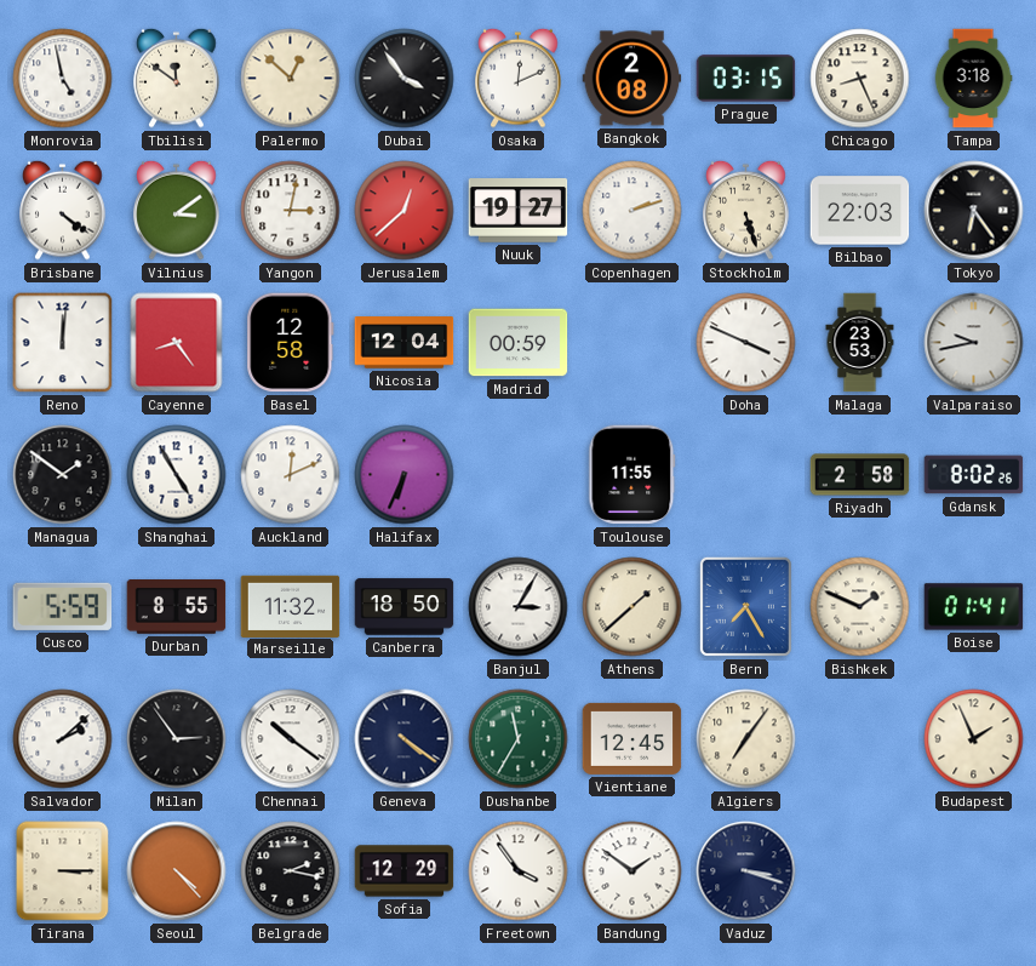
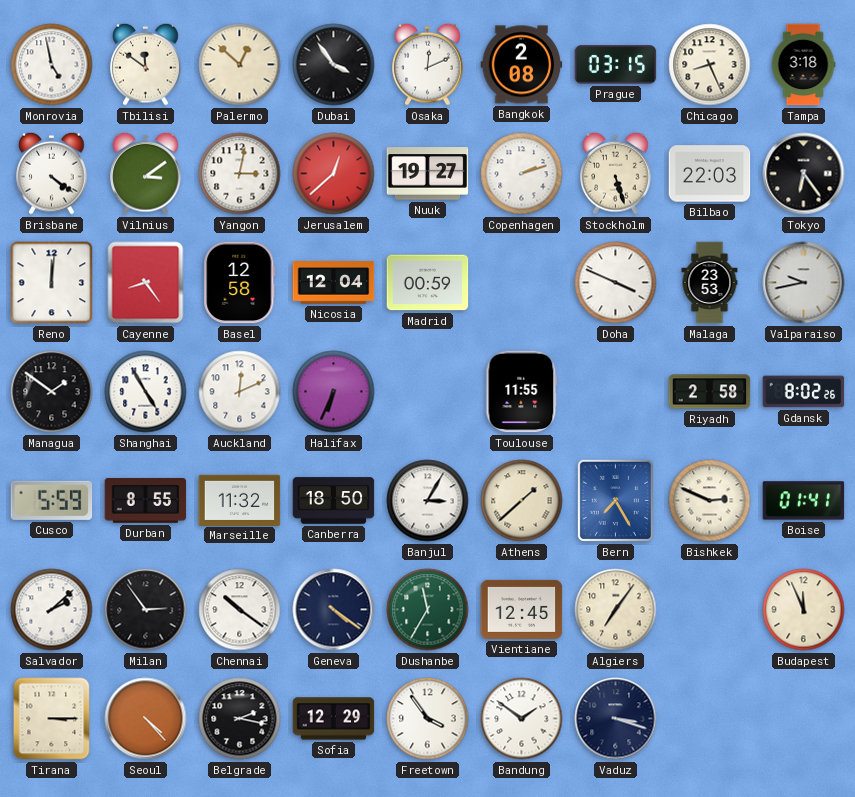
Bishkek: 1:49 -> 2:49 (710, 501)
Budapest: 1:56 -> 11:56 (804, 610)
